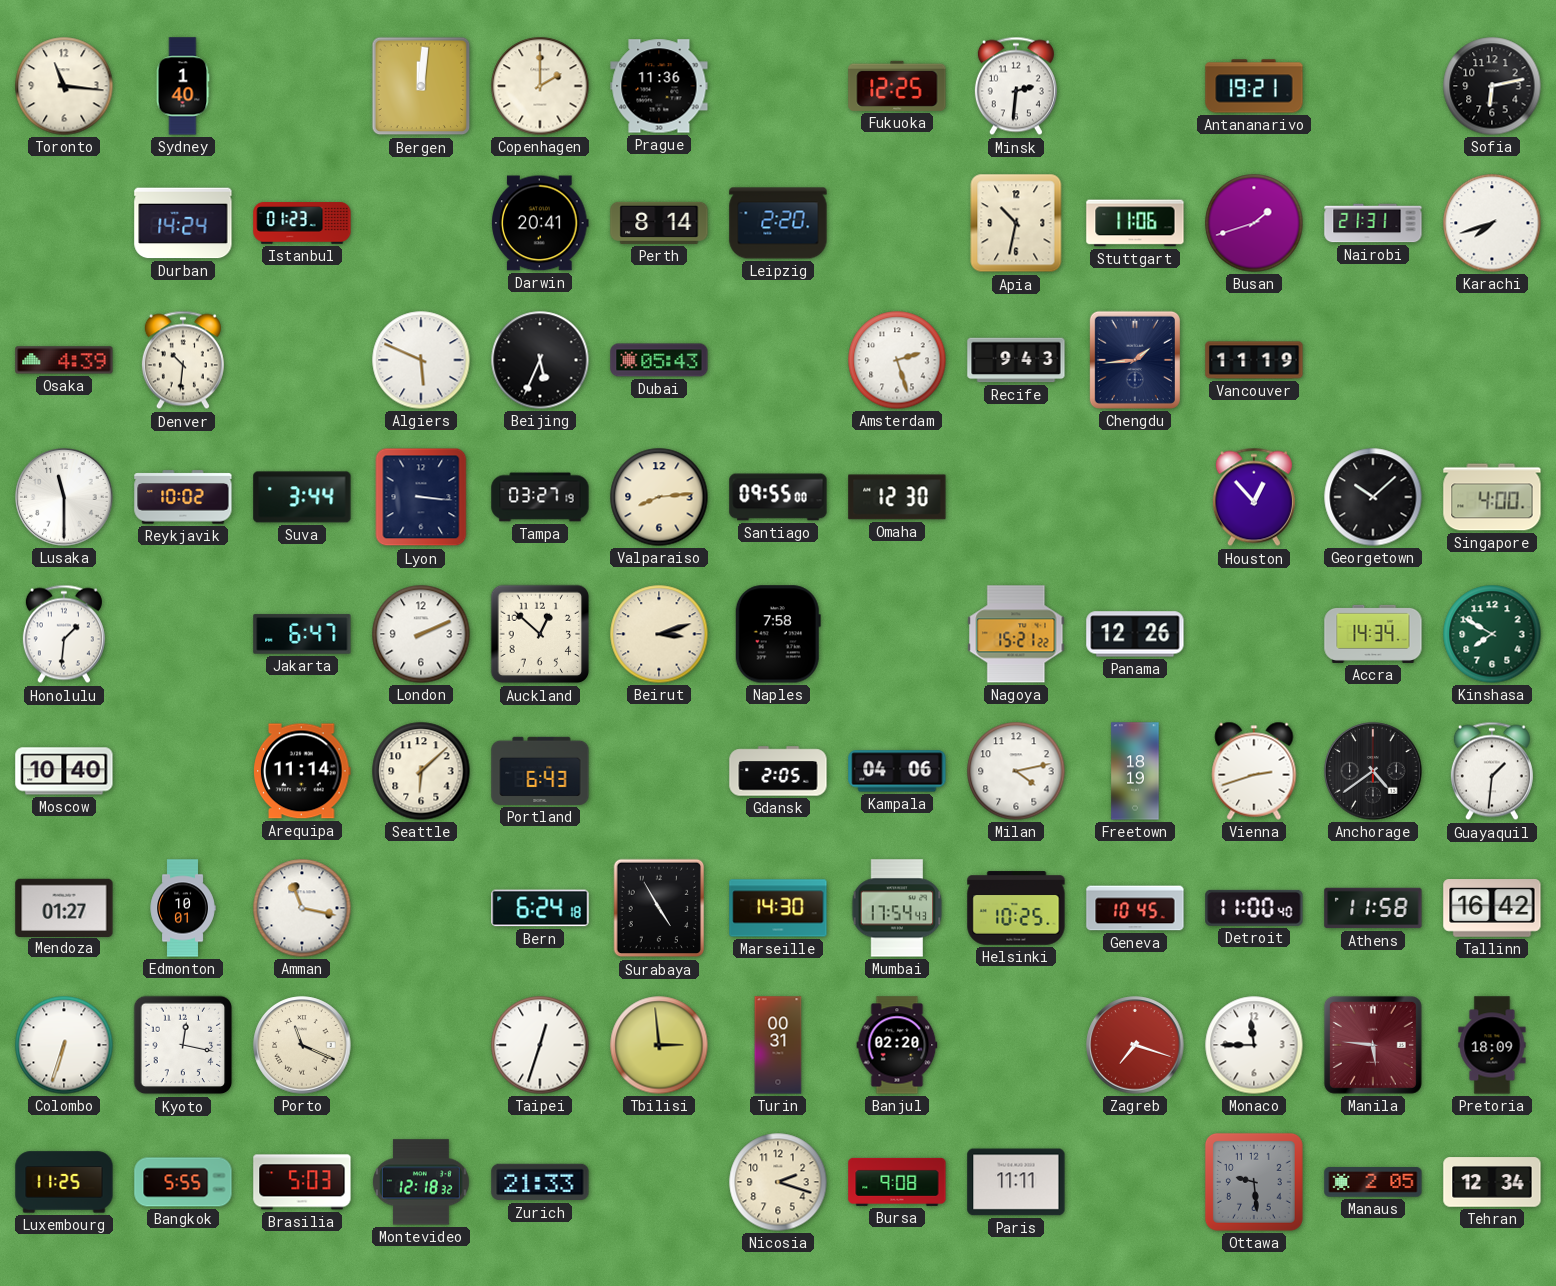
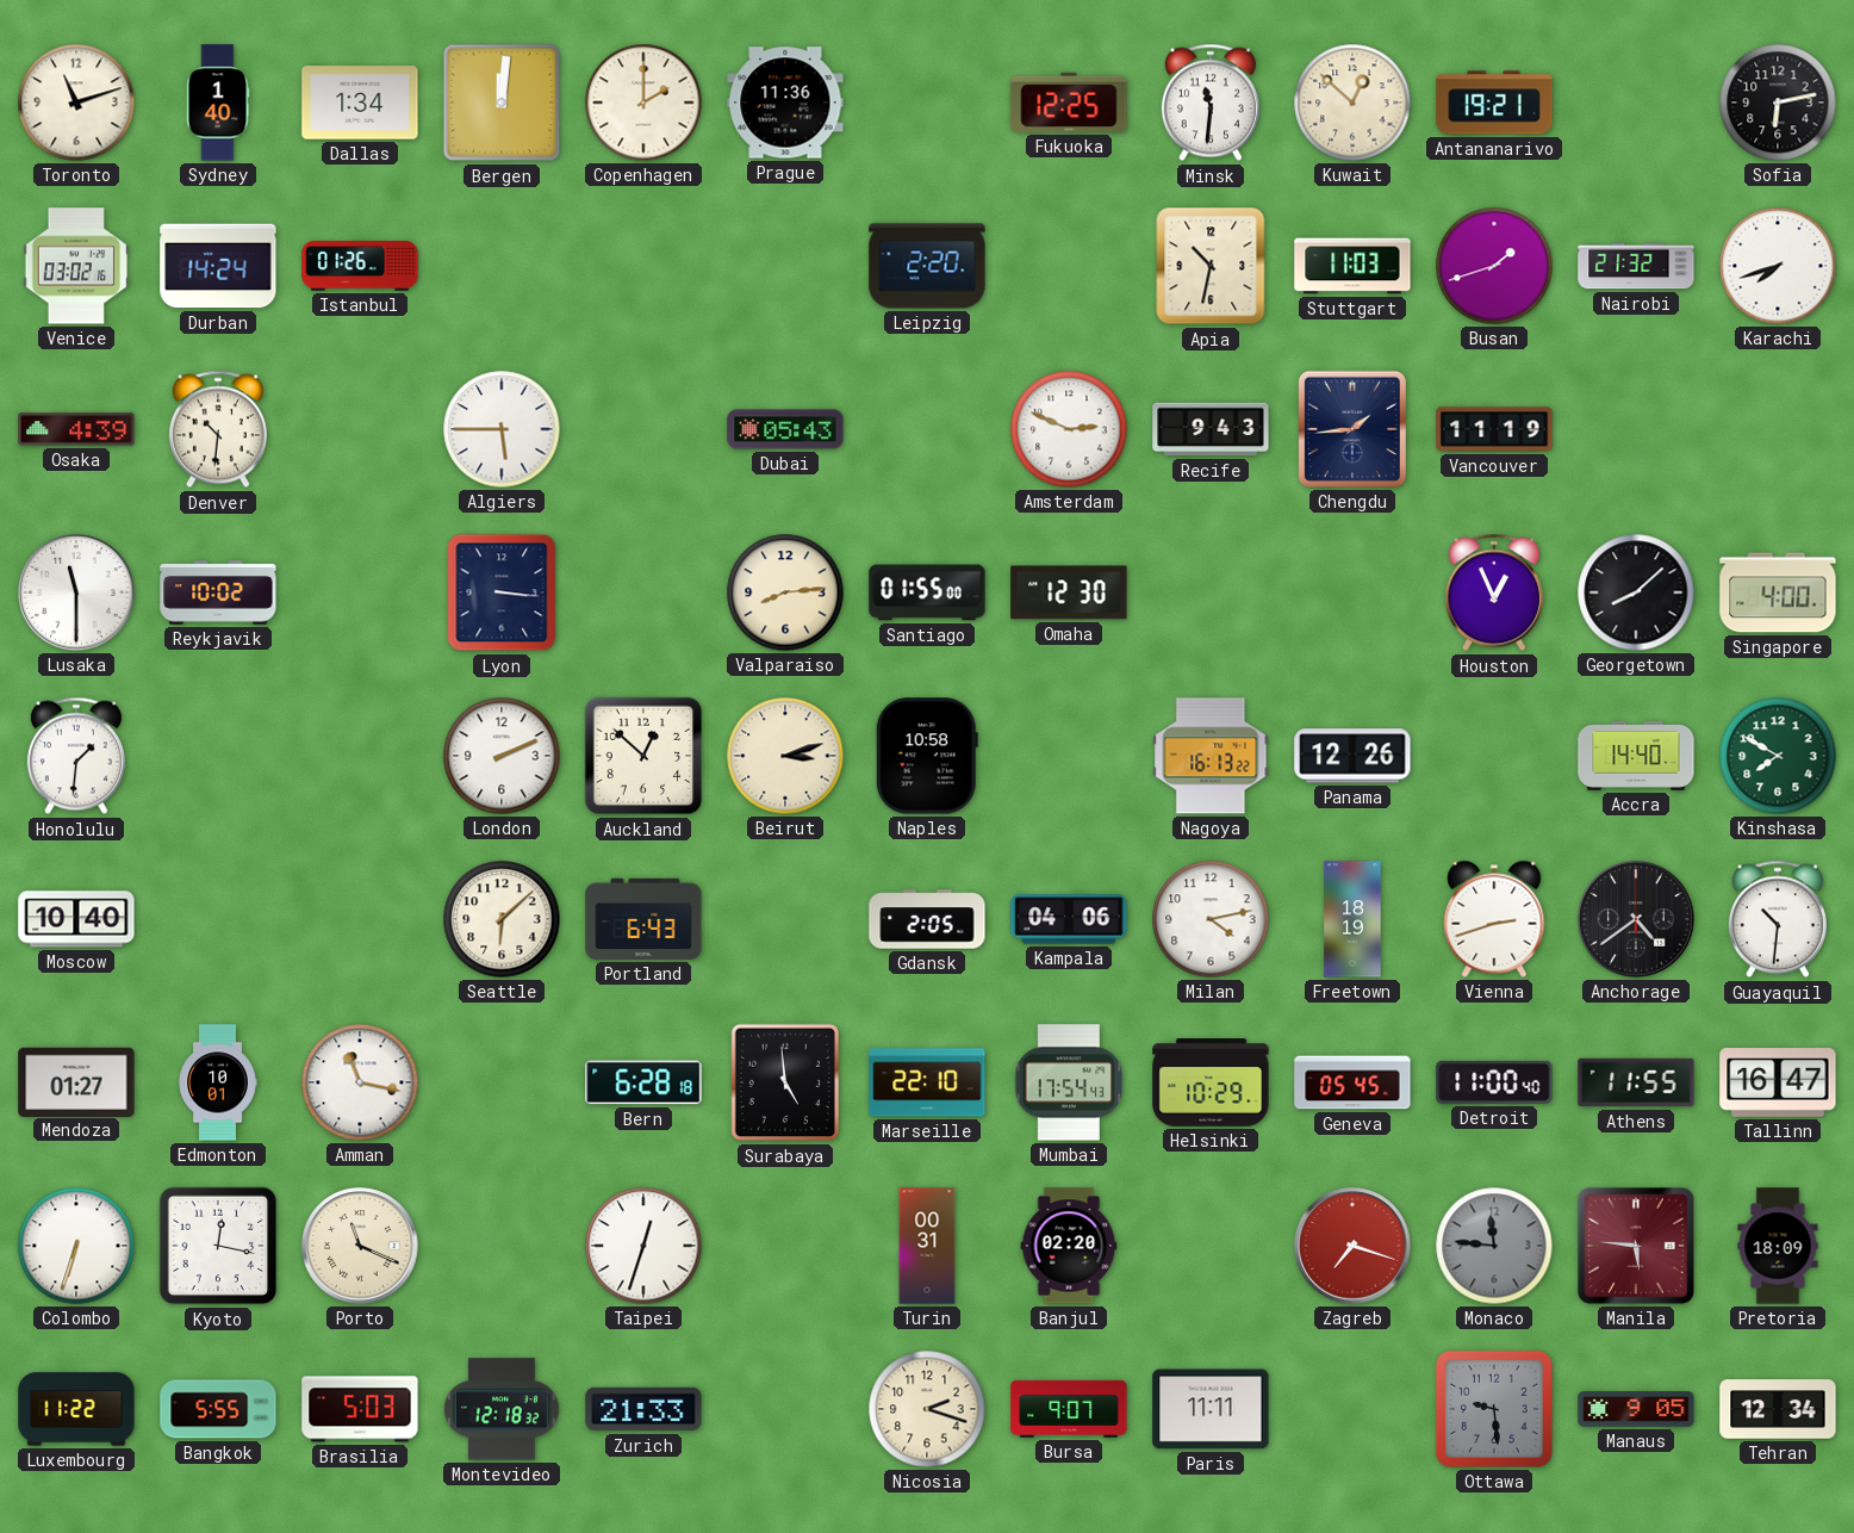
Toronto: 11:16 -> 11:12 (76, 103)
Dallas: none -> 1:34 (360, 103)
Minsk: 2:31 -> 11:31 (1211, 103)
Kuwait: none -> 12:52 (1352, 103)
Venice: none -> 03:02 (76, 266)
Istanbul: 01:23 -> 01:26 (360, 266)
Darwin: 20:41 -> none (541, 223)
Perth: 8:14 -> none (659, 223)
Stuttgart: 11:06 -> 11:03 (1352, 266)
Nairobi: 21:31 -> 21:32 (1636, 266)
Algiers: 5:49 -> 5:45 (502, 429)
Beijing: 5:34 -> none (540, 360)
Amsterdam: 2:27 -> 2:49 (1069, 429)
Suva: 3:44 -> none (302, 497)
Tampa: 03:27 -> none (540, 497)
Santiago: 09:55 -> 01:55 (927, 592)
Houston: 12:53 -> 12:56 (1494, 592)
Georgetown: 10:08 -> 8:08 (1636, 592)
Jakarta: 6:47 -> none (302, 634)
Naples: 7:58 -> 10:58 (927, 756)
Nagoya: 15:21 -> 16:13 (1211, 756)
Accra: 14:34 -> 14:40 (1636, 756)
Arequipa: 11:14 -> none (303, 771)
Guayaquil: 1:31 -> 10:31 (1778, 919)
Bern: 6:24 -> 6:28 (643, 1082)
Surabaya: 4:55 -> 4:59 (785, 1082)
Marseille: 14:30 -> 22:10 (927, 1082)
Helsinki: 10:25 -> 10:29 (1211, 1082)
Geneva: 10:45 -> 05:45 (1352, 1082)
Athens: 11:58 -> 11:55 (1636, 1082)
Tallinn: 16:42 -> 16:47 (1778, 1082)
Tbilisi: 2:59 -> none (659, 1045)
Monaco: 11:45 -> 11:46 (1494, 1246)
Monaco dial: white -> grey (1494, 1246)
Luxembourg: 11:25 -> 11:22 (76, 1409)
Bursa: 9:08 -> 9:07 (1069, 1409)
Manaus: 2:05 -> 9:05 (1636, 1409)
